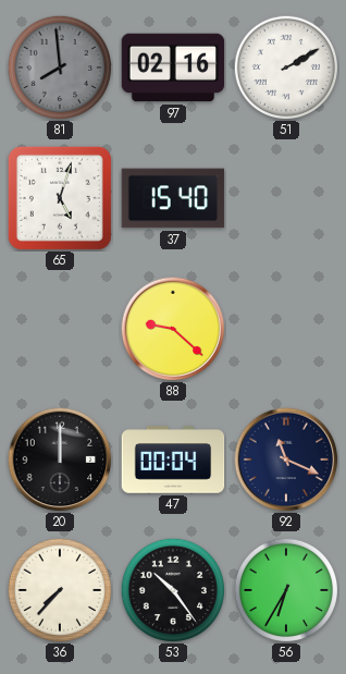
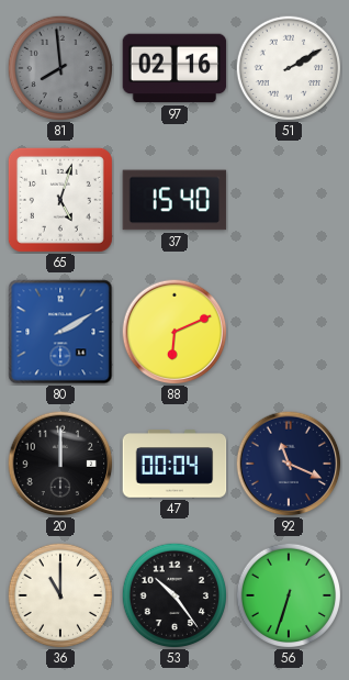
80: none -> 2:10 (60, 332)
88: 9:22 -> 6:11 (174, 332)
36: 7:37 -> 11:00 (60, 595)
56: 6:35 -> 6:33 (289, 595)
